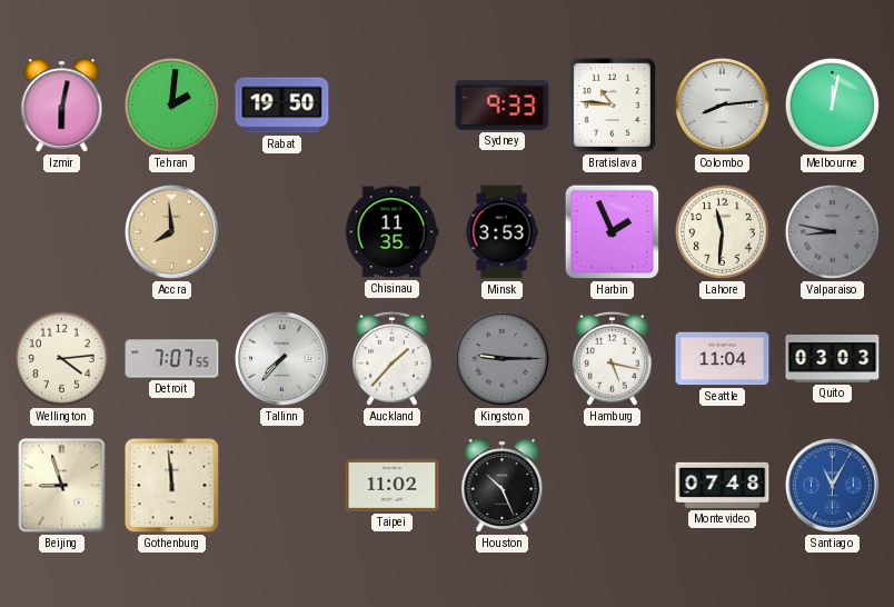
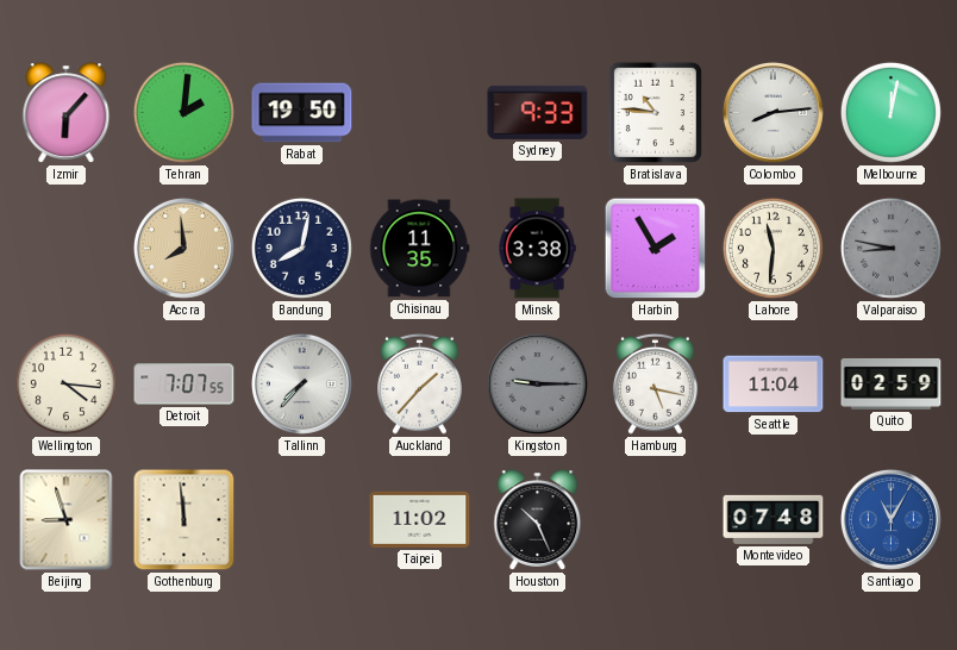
Izmir: 6:02 -> 6:07 (67, 113)
Bandung: none -> 8:02 (301, 248)
Minsk: 3:53 -> 3:38 (537, 249)
Harbin: 1:56 -> 1:55 (656, 249)
Wellington: 4:14 -> 4:16 (65, 383)
Quito: 03:03 -> 02:59 (892, 383)
